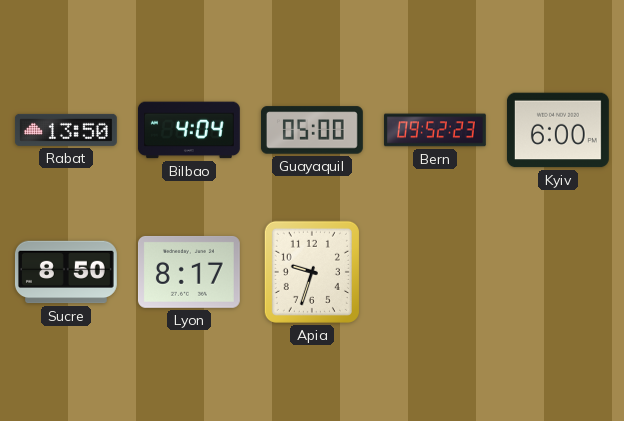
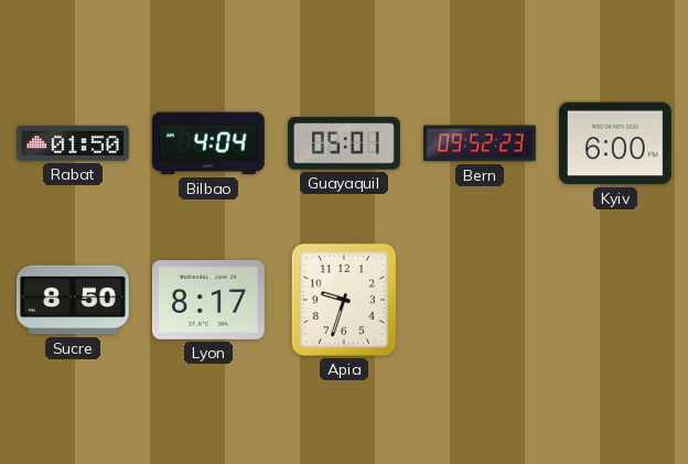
Rabat: 13:50 -> 01:50 (73, 143)
Guayaquil: 05:00 -> 05:01 (344, 143)
